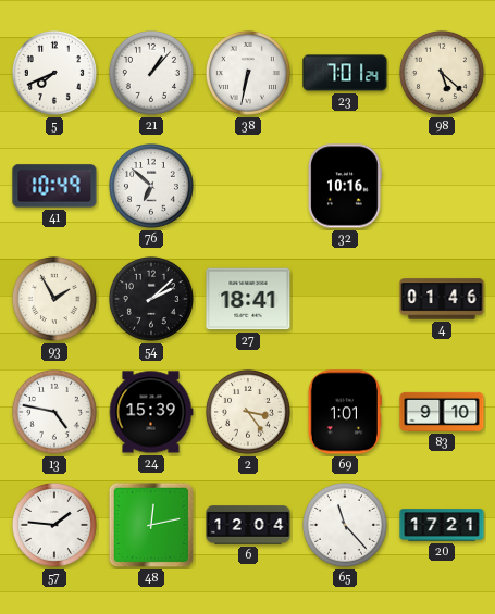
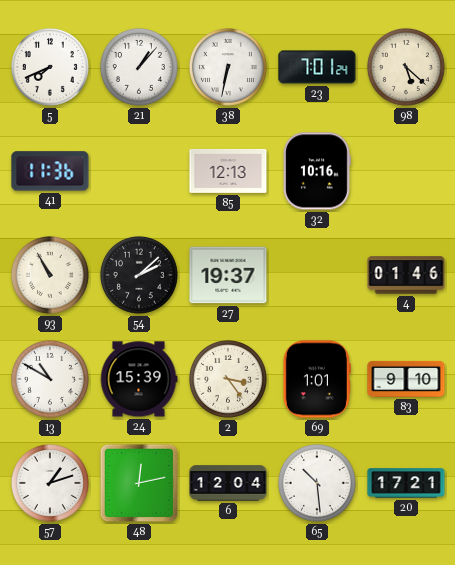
41: 10:49 -> 11:36 (50, 171)
76: 6:52 -> none (151, 186)
85: none -> 12:13 (228, 171)
93: 1:55 -> 10:55 (50, 275)
27: 18:41 -> 19:37 (228, 275)
13: 4:47 -> 10:50 (50, 379)
57: 1:46 -> 1:12 (50, 483)
65: 11:23 -> 10:29 (317, 483)
